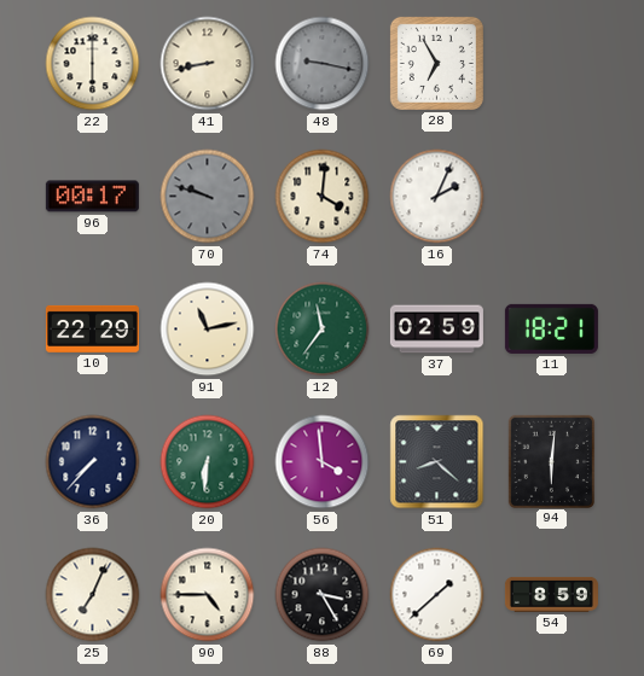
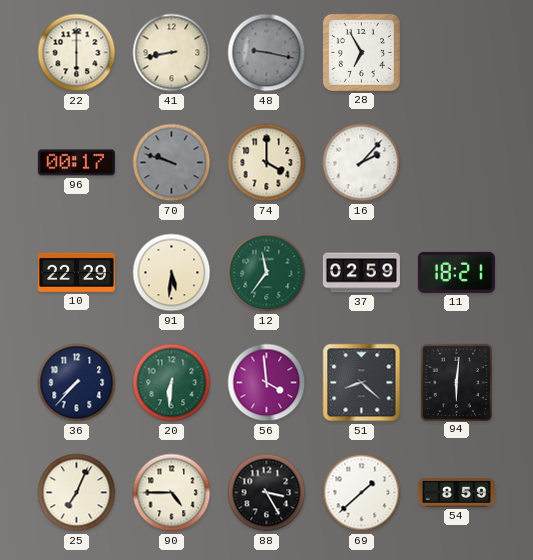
74: 4:01 -> 4:00 (267, 163)
16: 2:04 -> 2:07 (362, 163)
91: 11:13 -> 5:31 (172, 273)
